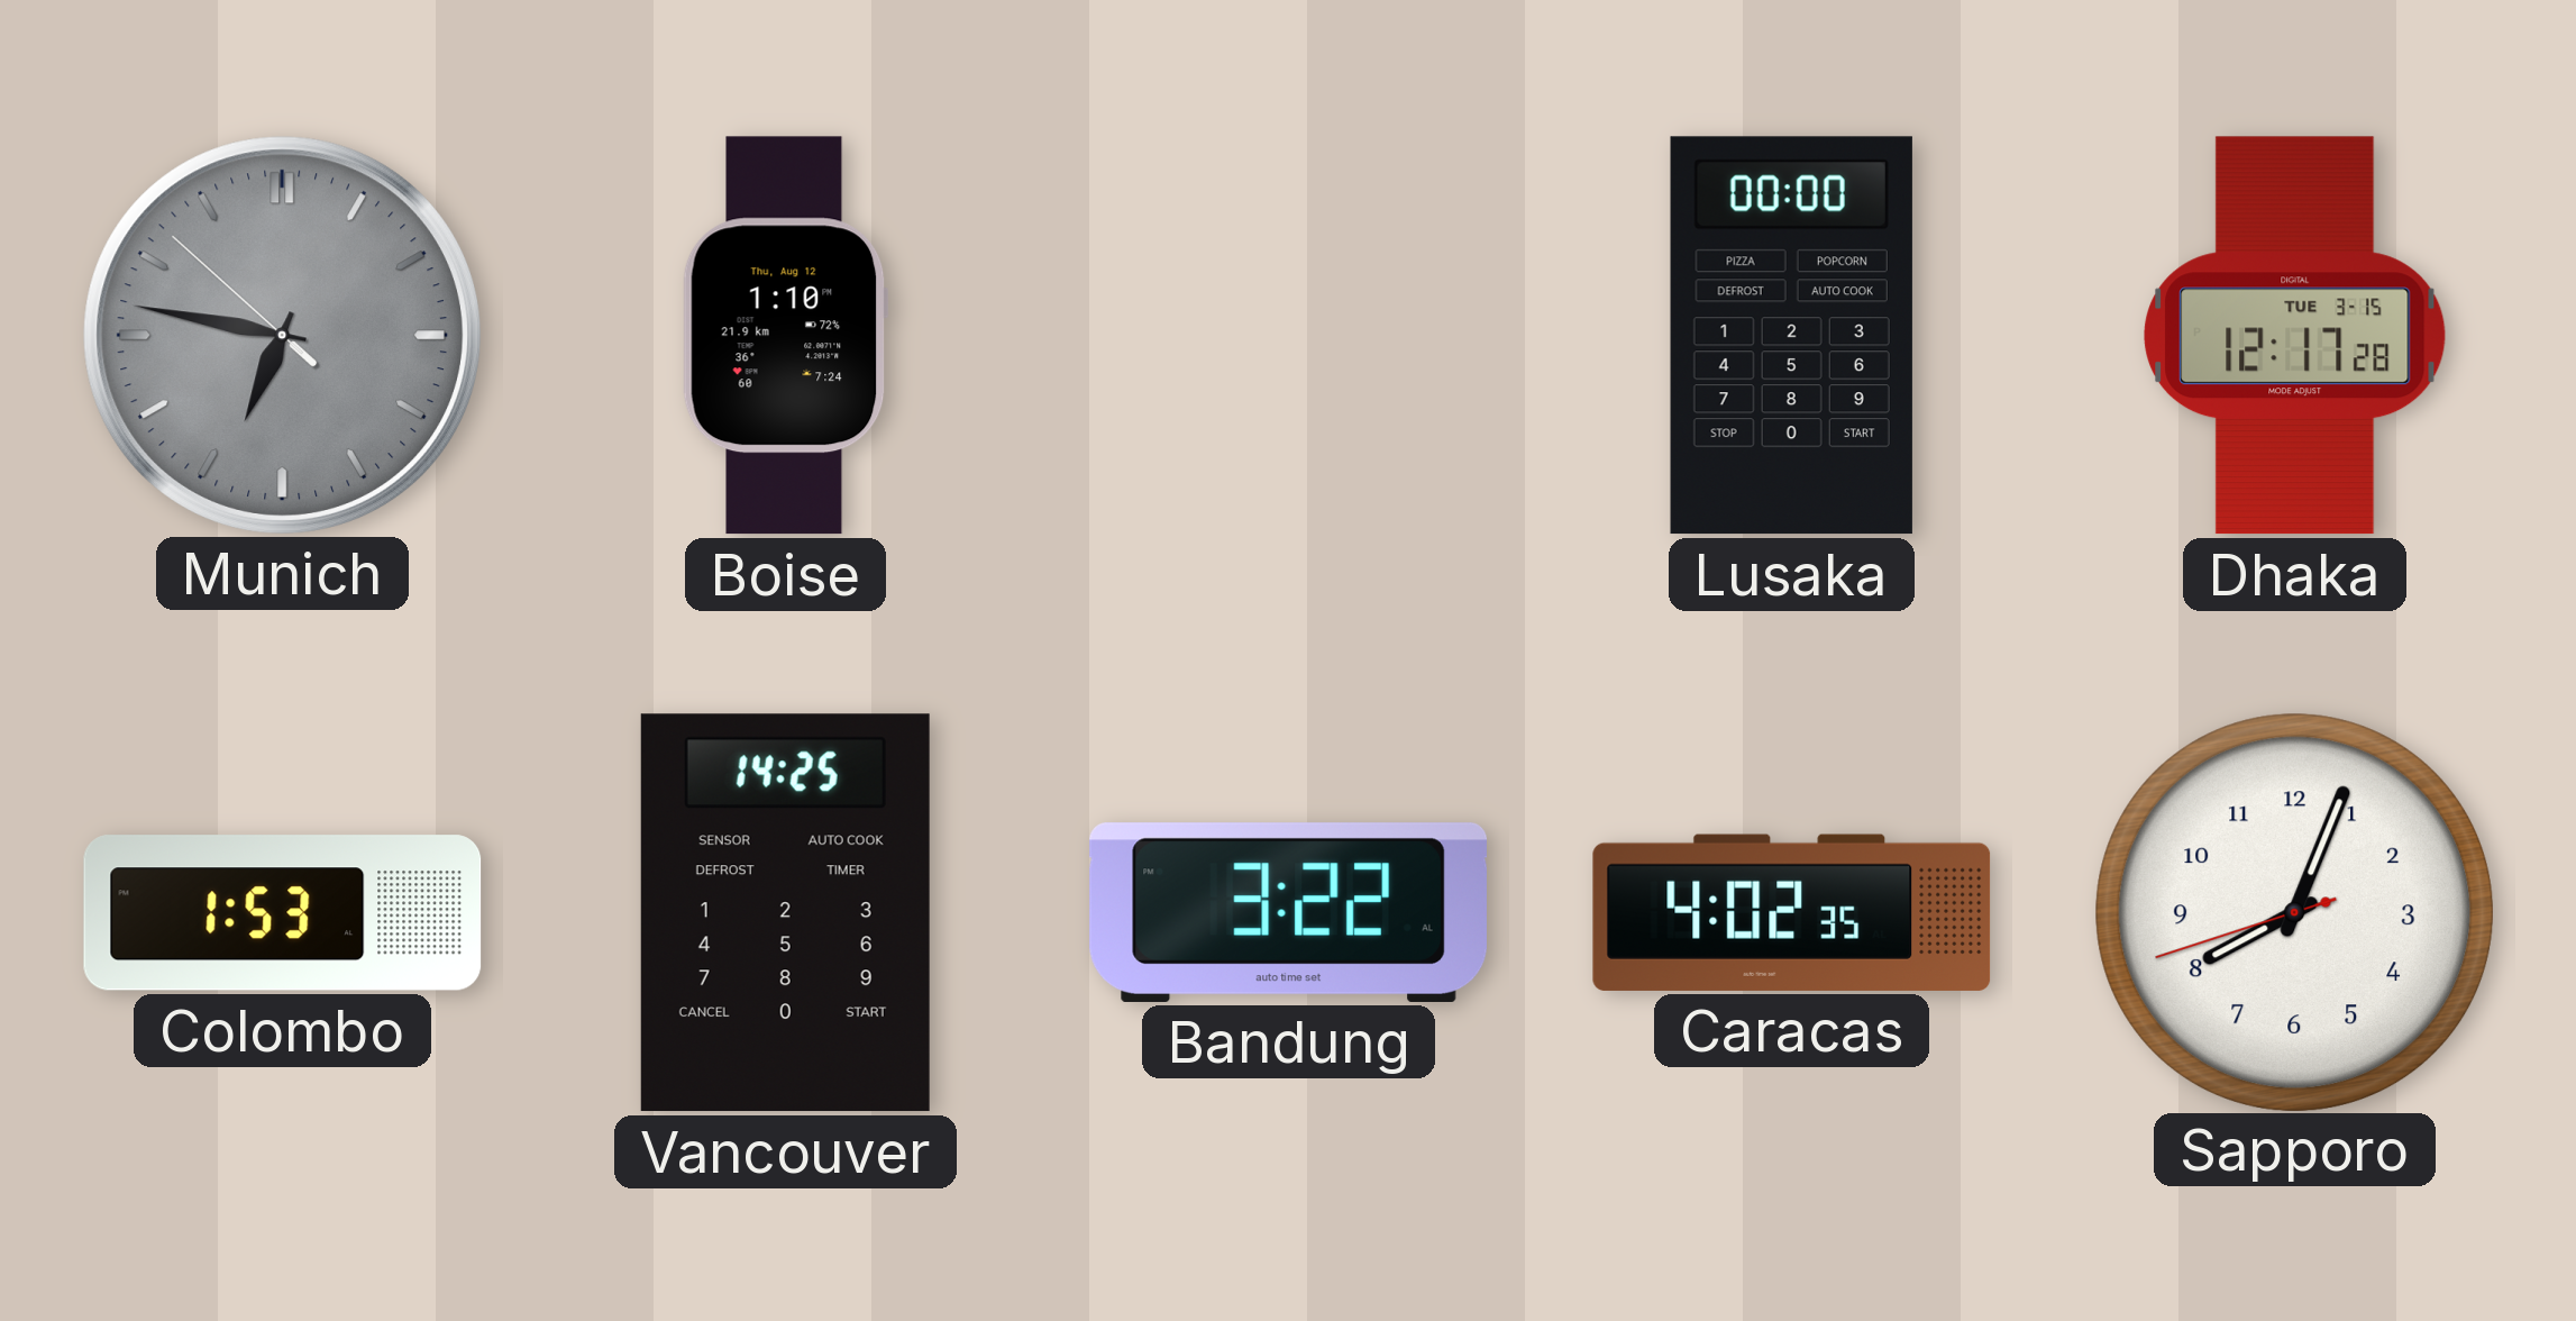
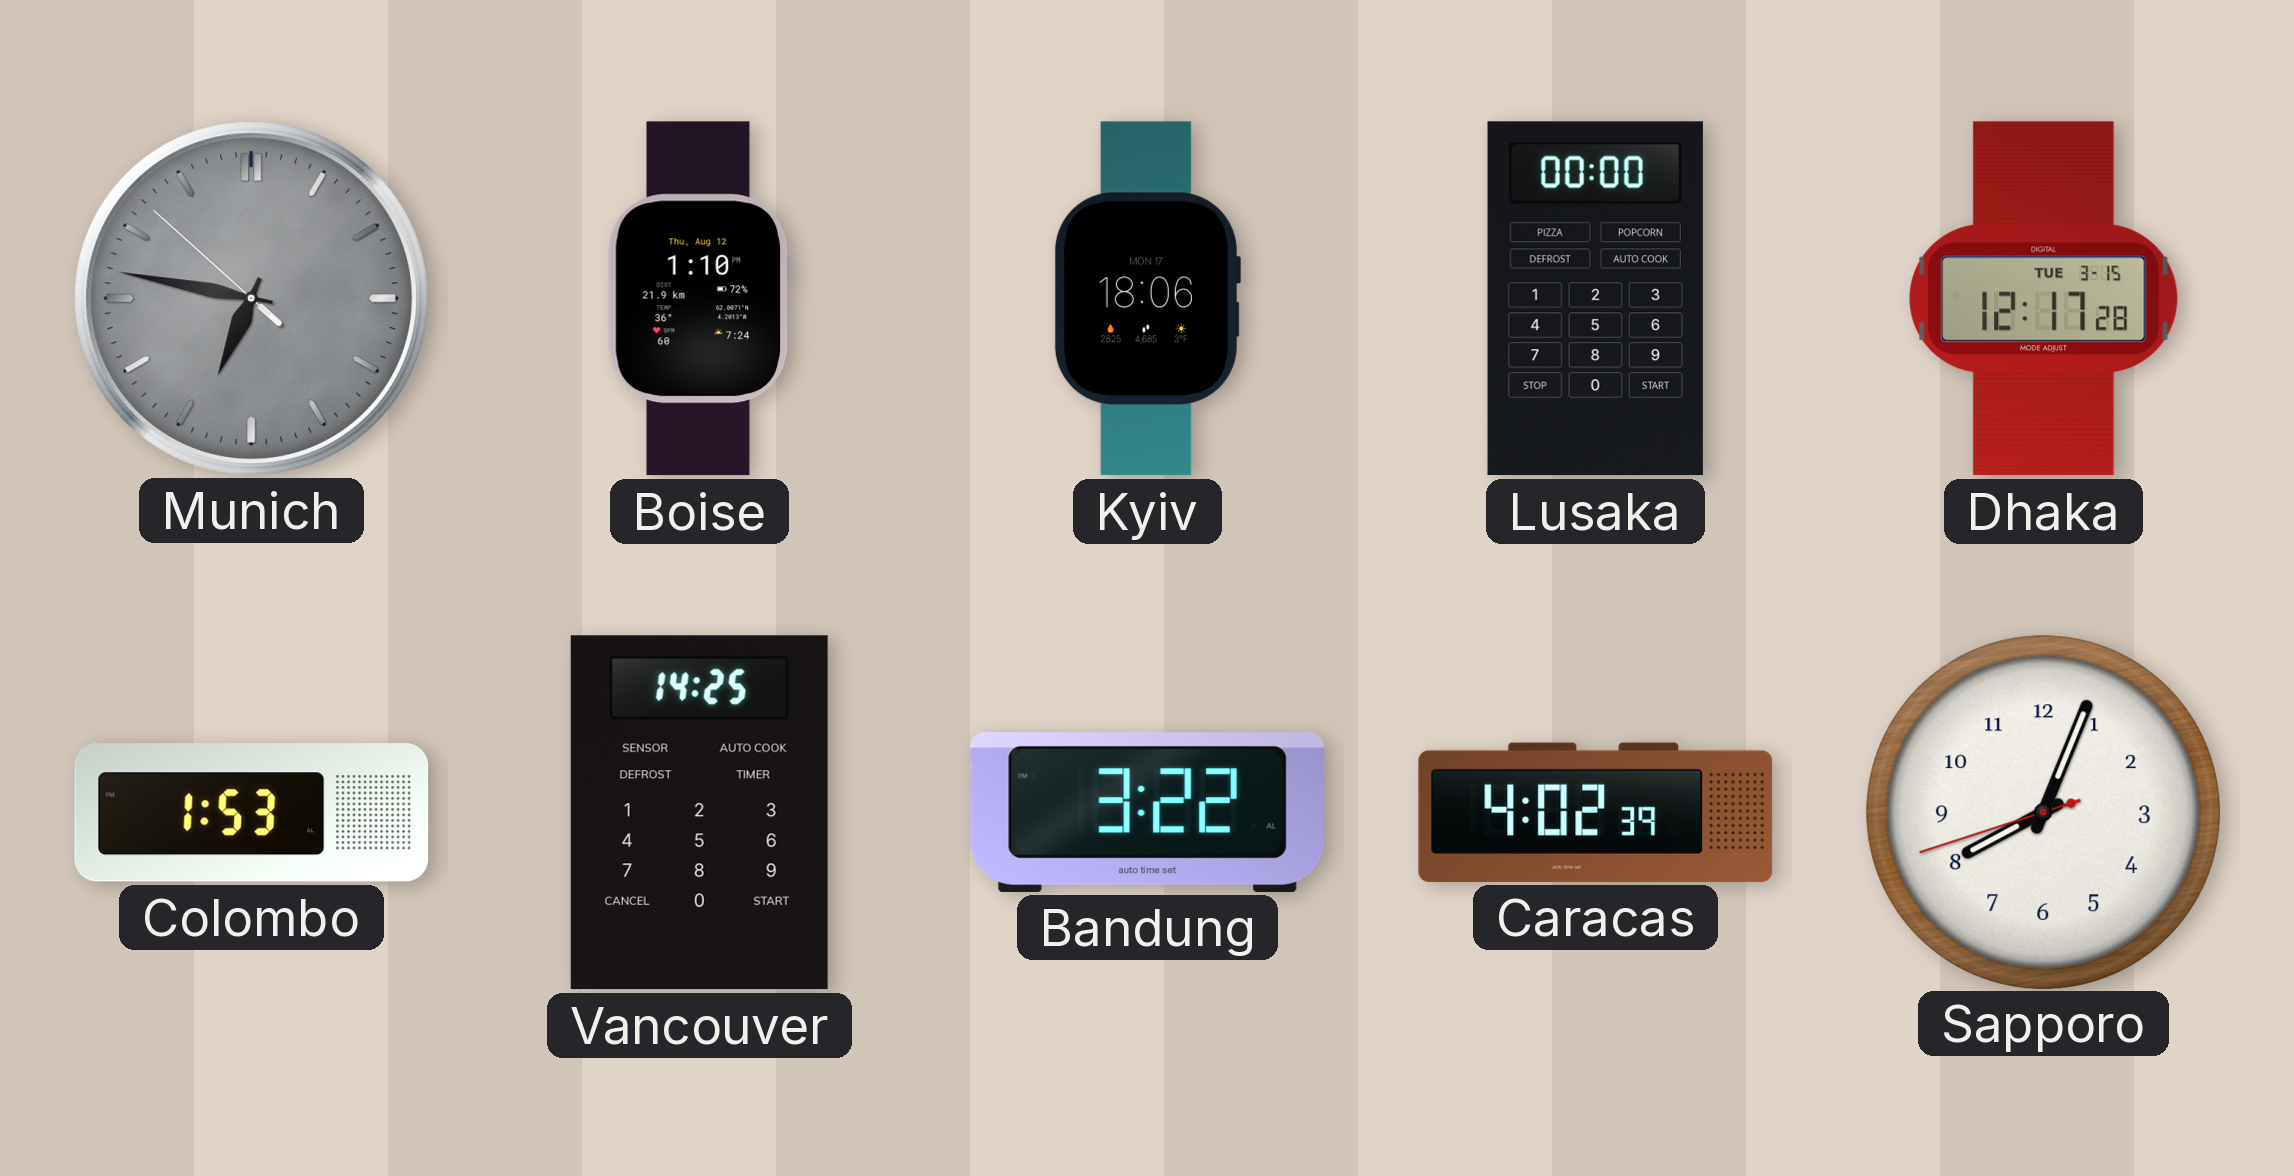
Kyiv: none -> 18:06 (1147, 299)
Caracas: 4:02:35 -> 4:02:39 (1596, 812)
